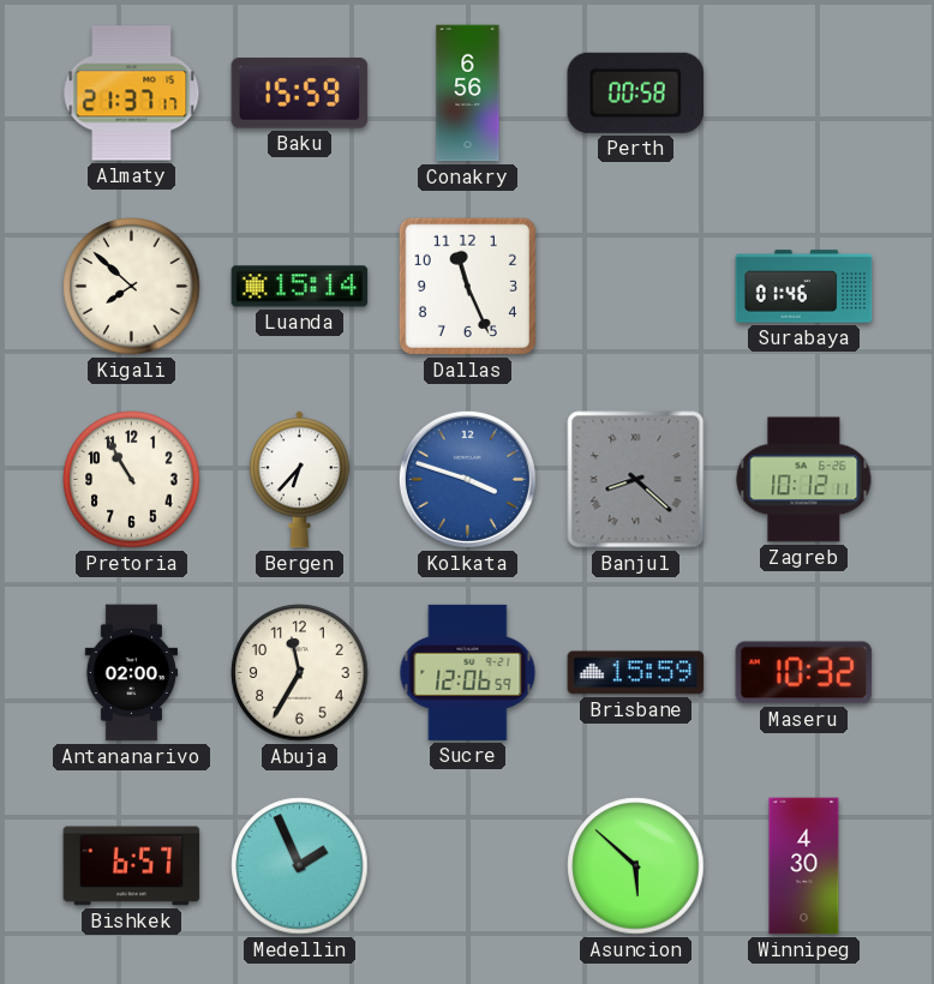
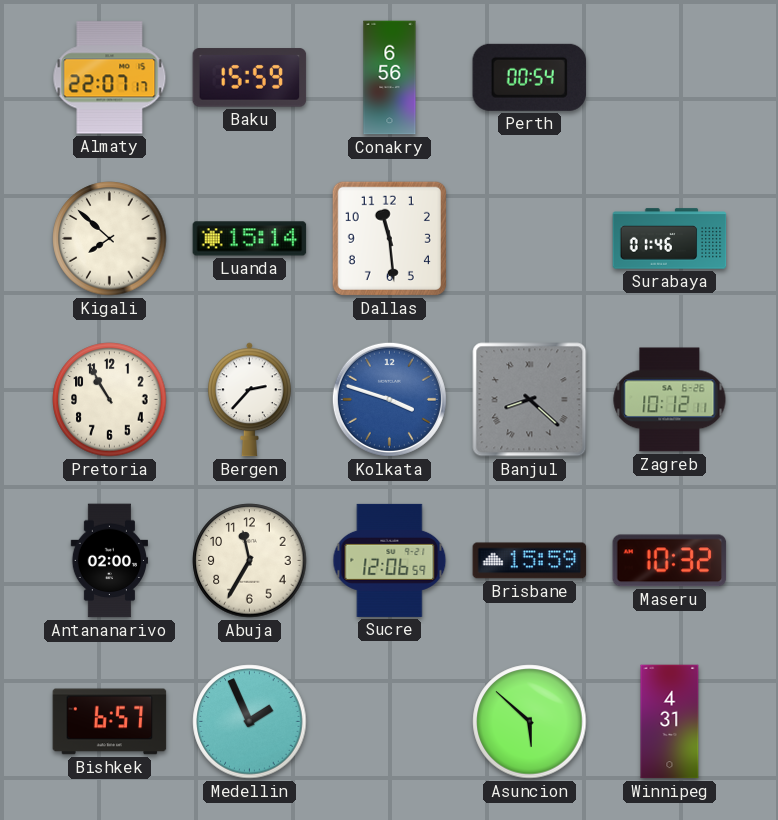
Almaty: 21:37 -> 22:07 (110, 78)
Perth: 00:58 -> 00:54 (530, 77)
Dallas: 11:26 -> 11:29 (389, 238)
Bergen: 6:37 -> 2:37 (249, 400)
Winnipeg: 4:30 -> 4:31 (670, 722)
